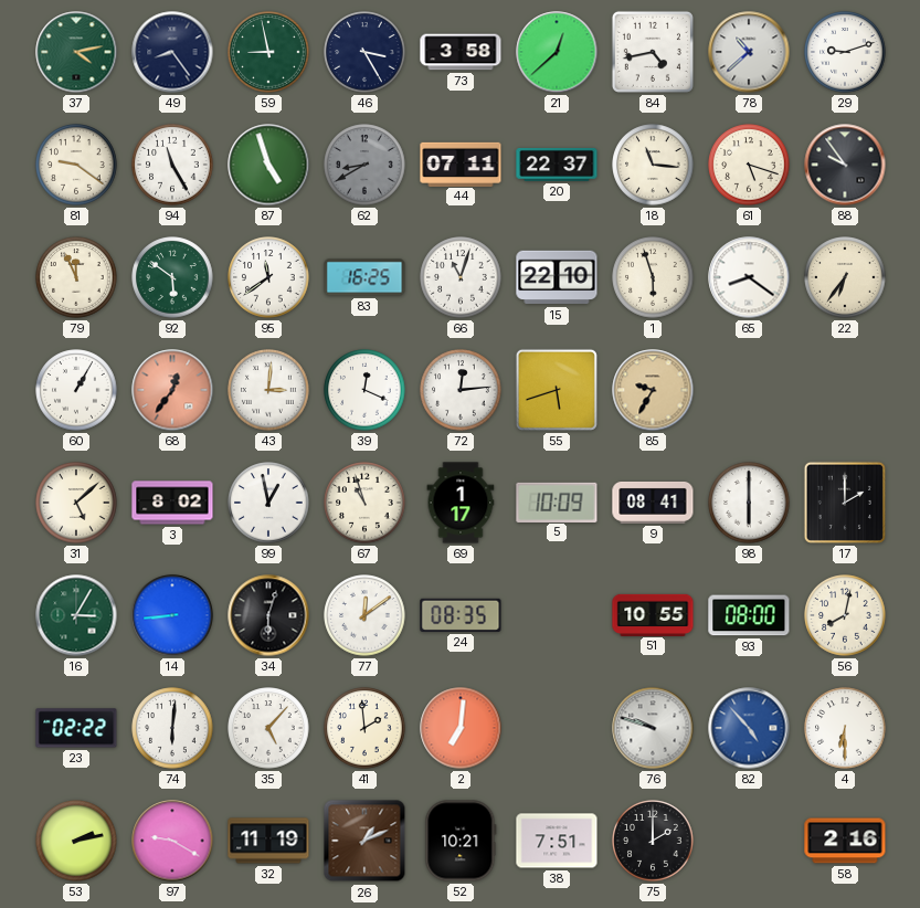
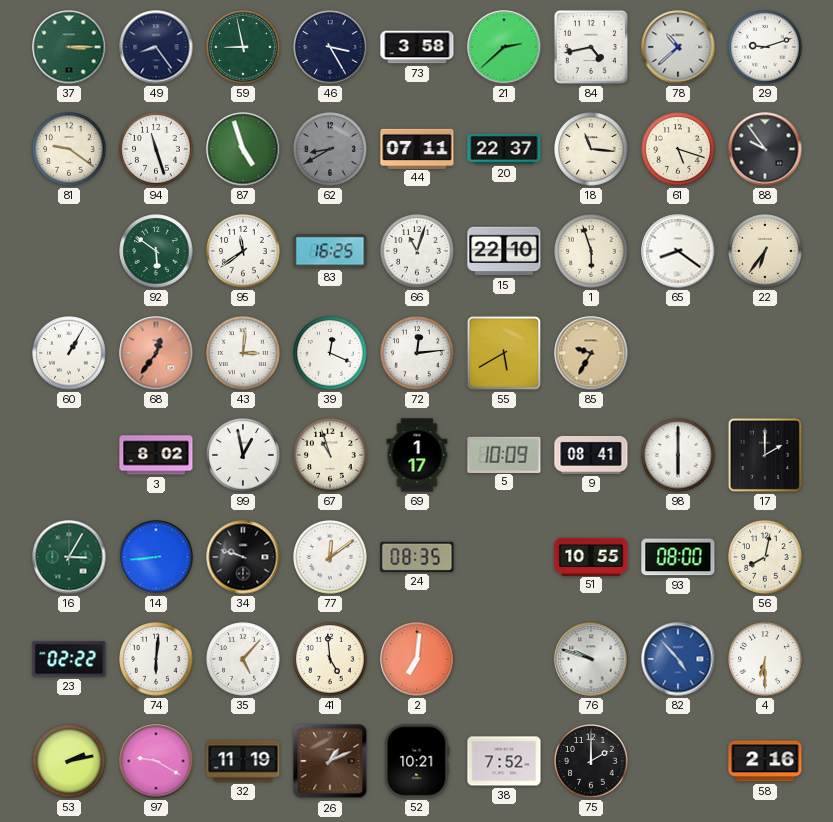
37: 4:13 -> 3:15 (69, 47)
21: 12:38 -> 2:38 (504, 47)
94: 11:25 -> 11:27 (156, 149)
79: 11:56 -> none (76, 277)
55: 5:42 -> 5:40 (504, 353)
31: 5:08 -> none (76, 503)
34: 6:03 -> 9:48 (243, 557)
41: 1:59 -> 4:59 (330, 659)
38: 7:51 -> 7:52 (504, 761)
